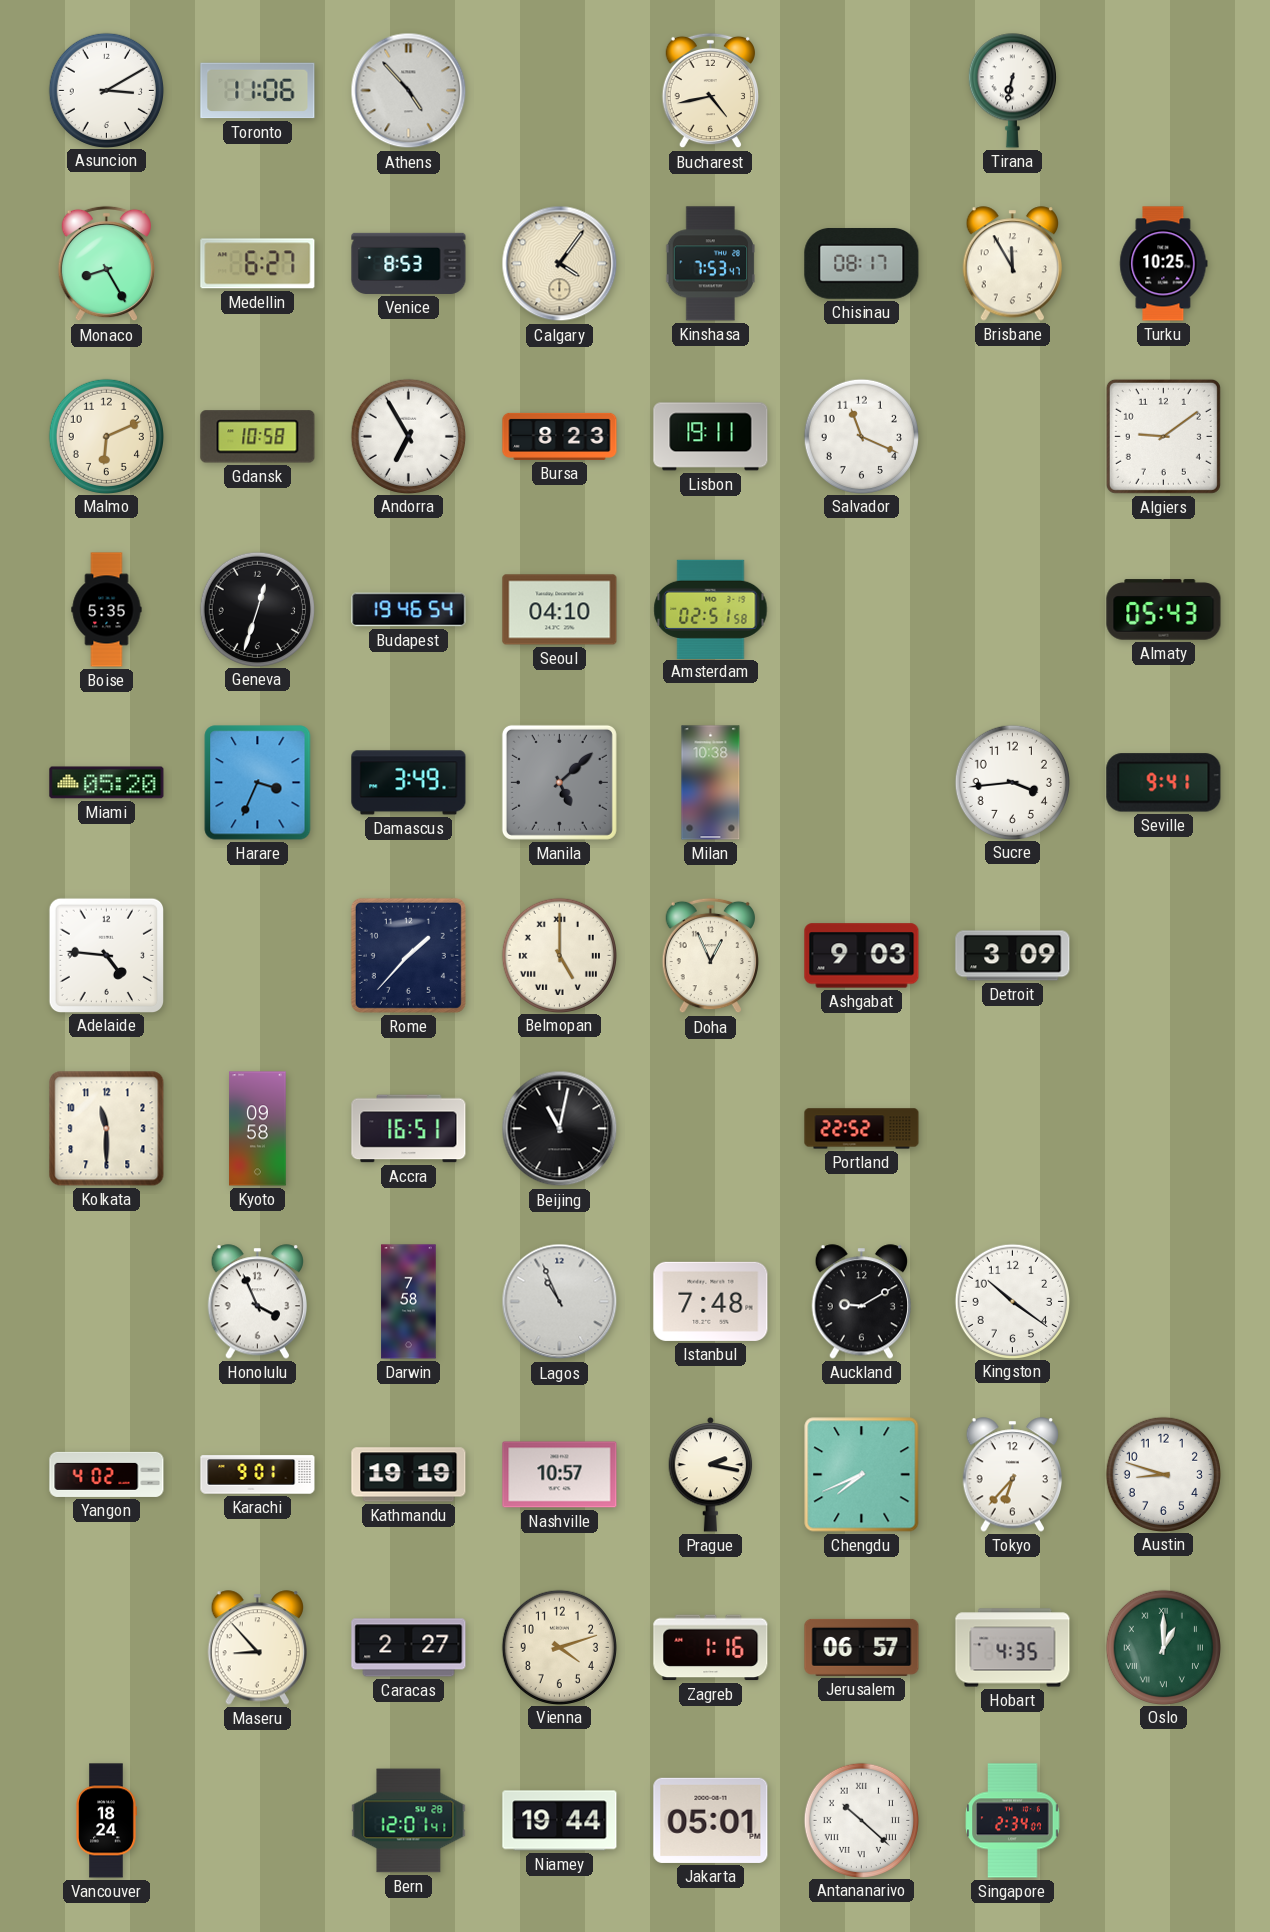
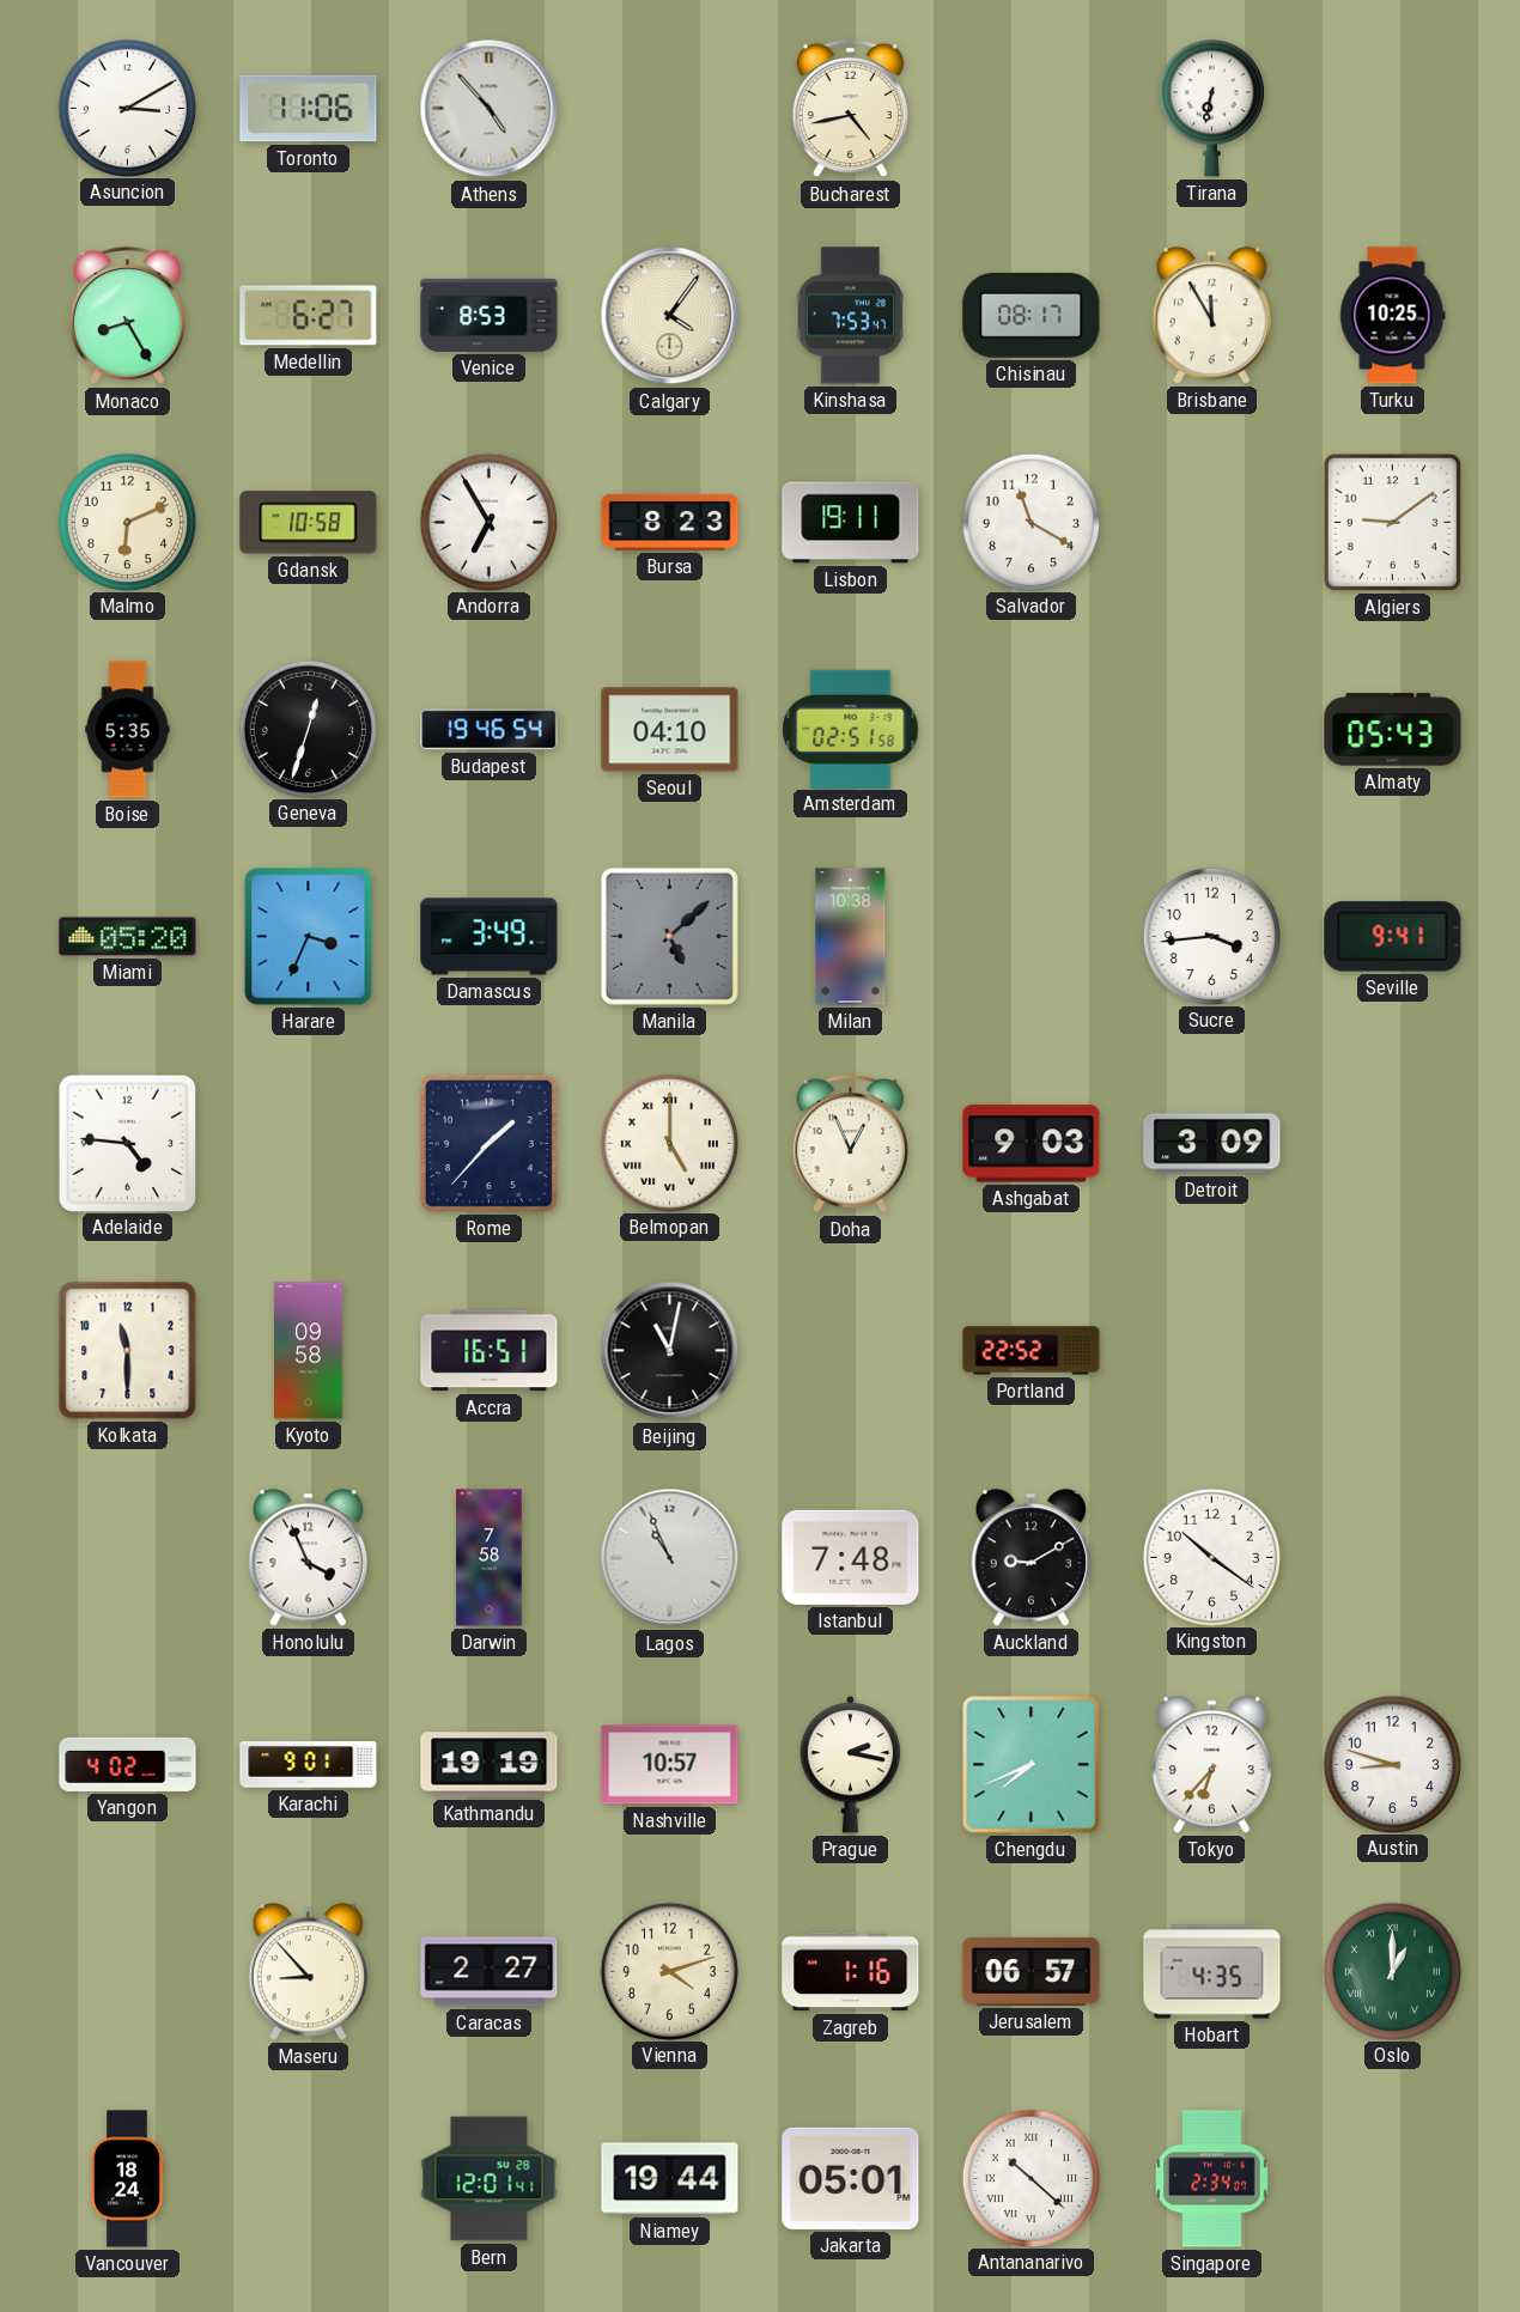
Salvador: 11:19 -> 11:20 (1030, 522)
